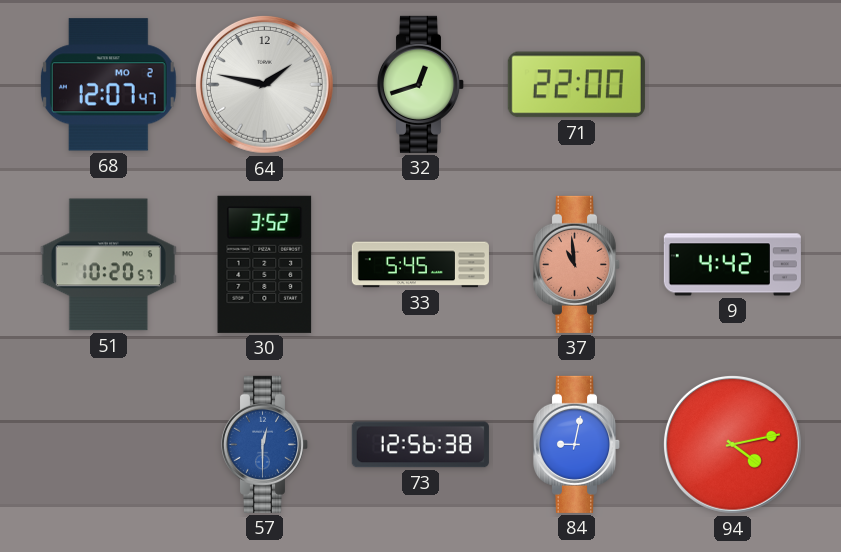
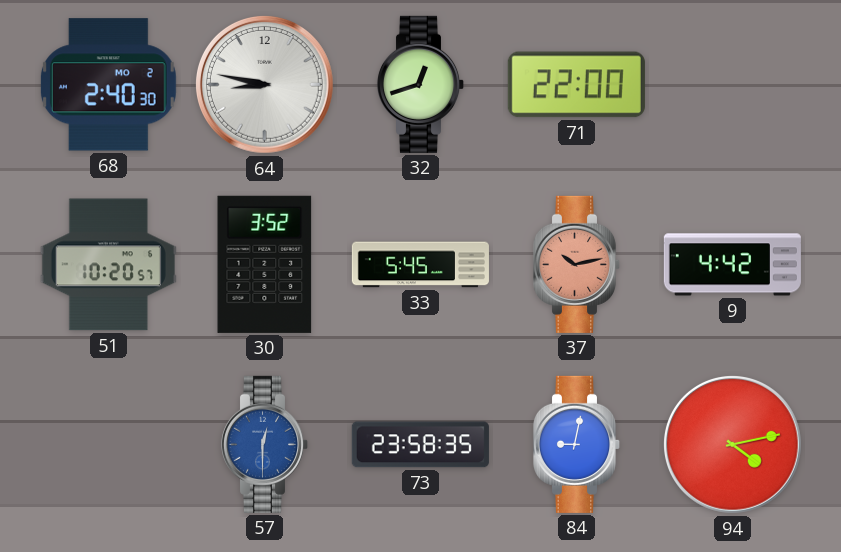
68: 12:07 -> 2:40 (108, 85)
64: 1:47 -> 8:47 (265, 85)
37: 10:59 -> 10:13 (577, 264)
73: 12:56 -> 23:58 (420, 445)
